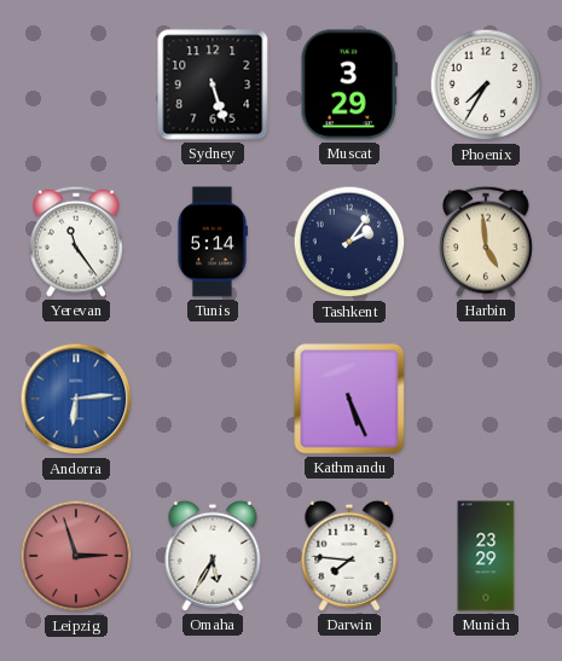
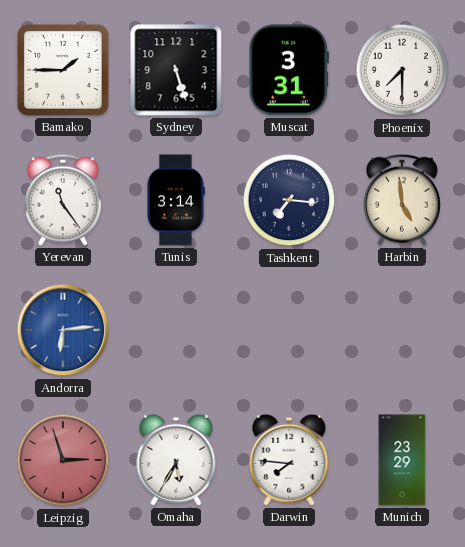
Bamako: none -> 1:45 (63, 70)
Muscat: 3:29 -> 3:31 (289, 70)
Phoenix: 7:35 -> 7:30 (402, 70)
Tunis: 5:14 -> 3:14 (175, 200)
Tashkent: 2:06 -> 7:16 (289, 200)
Kathmandu: 5:26 -> none (349, 399)
